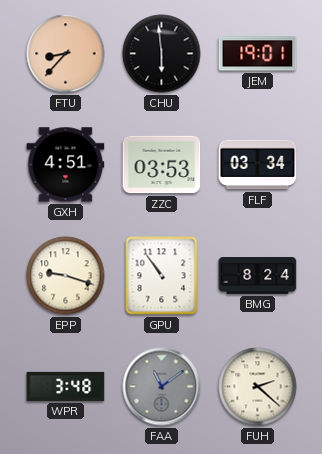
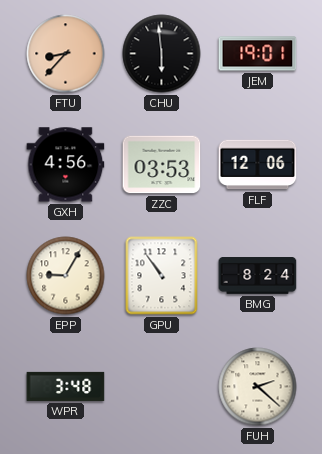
GXH: 4:51 -> 4:56 (66, 165)
FLF: 03:34 -> 12:06 (258, 165)
EPP: 9:18 -> 9:05 (66, 276)
FAA: 11:09 -> none (162, 387)
